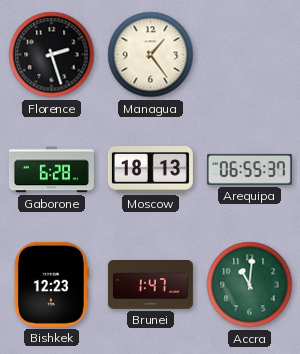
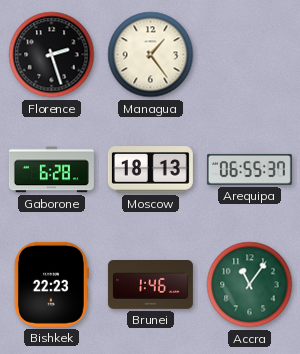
Bishkek: 12:23 -> 22:23 (51, 284)
Brunei: 1:47 -> 1:46 (150, 285)
Accra: 11:01 -> 11:06 (250, 285)
